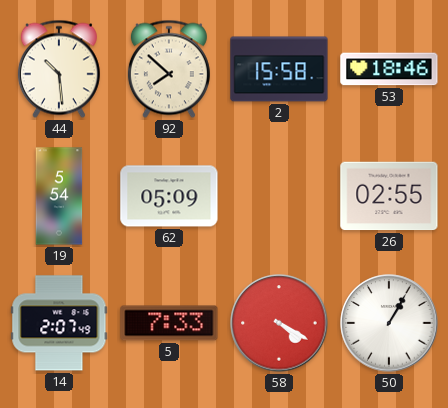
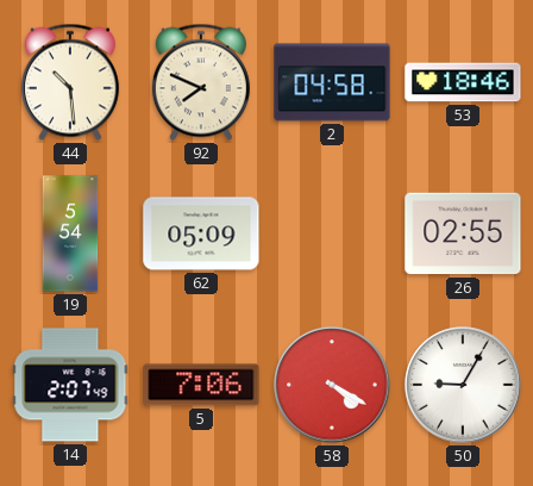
92: 7:52 -> 7:49 (201, 82)
2: 15:58 -> 04:58 (332, 82)
5: 7:33 -> 7:06 (201, 385)
50: 1:05 -> 9:05 (463, 385)
